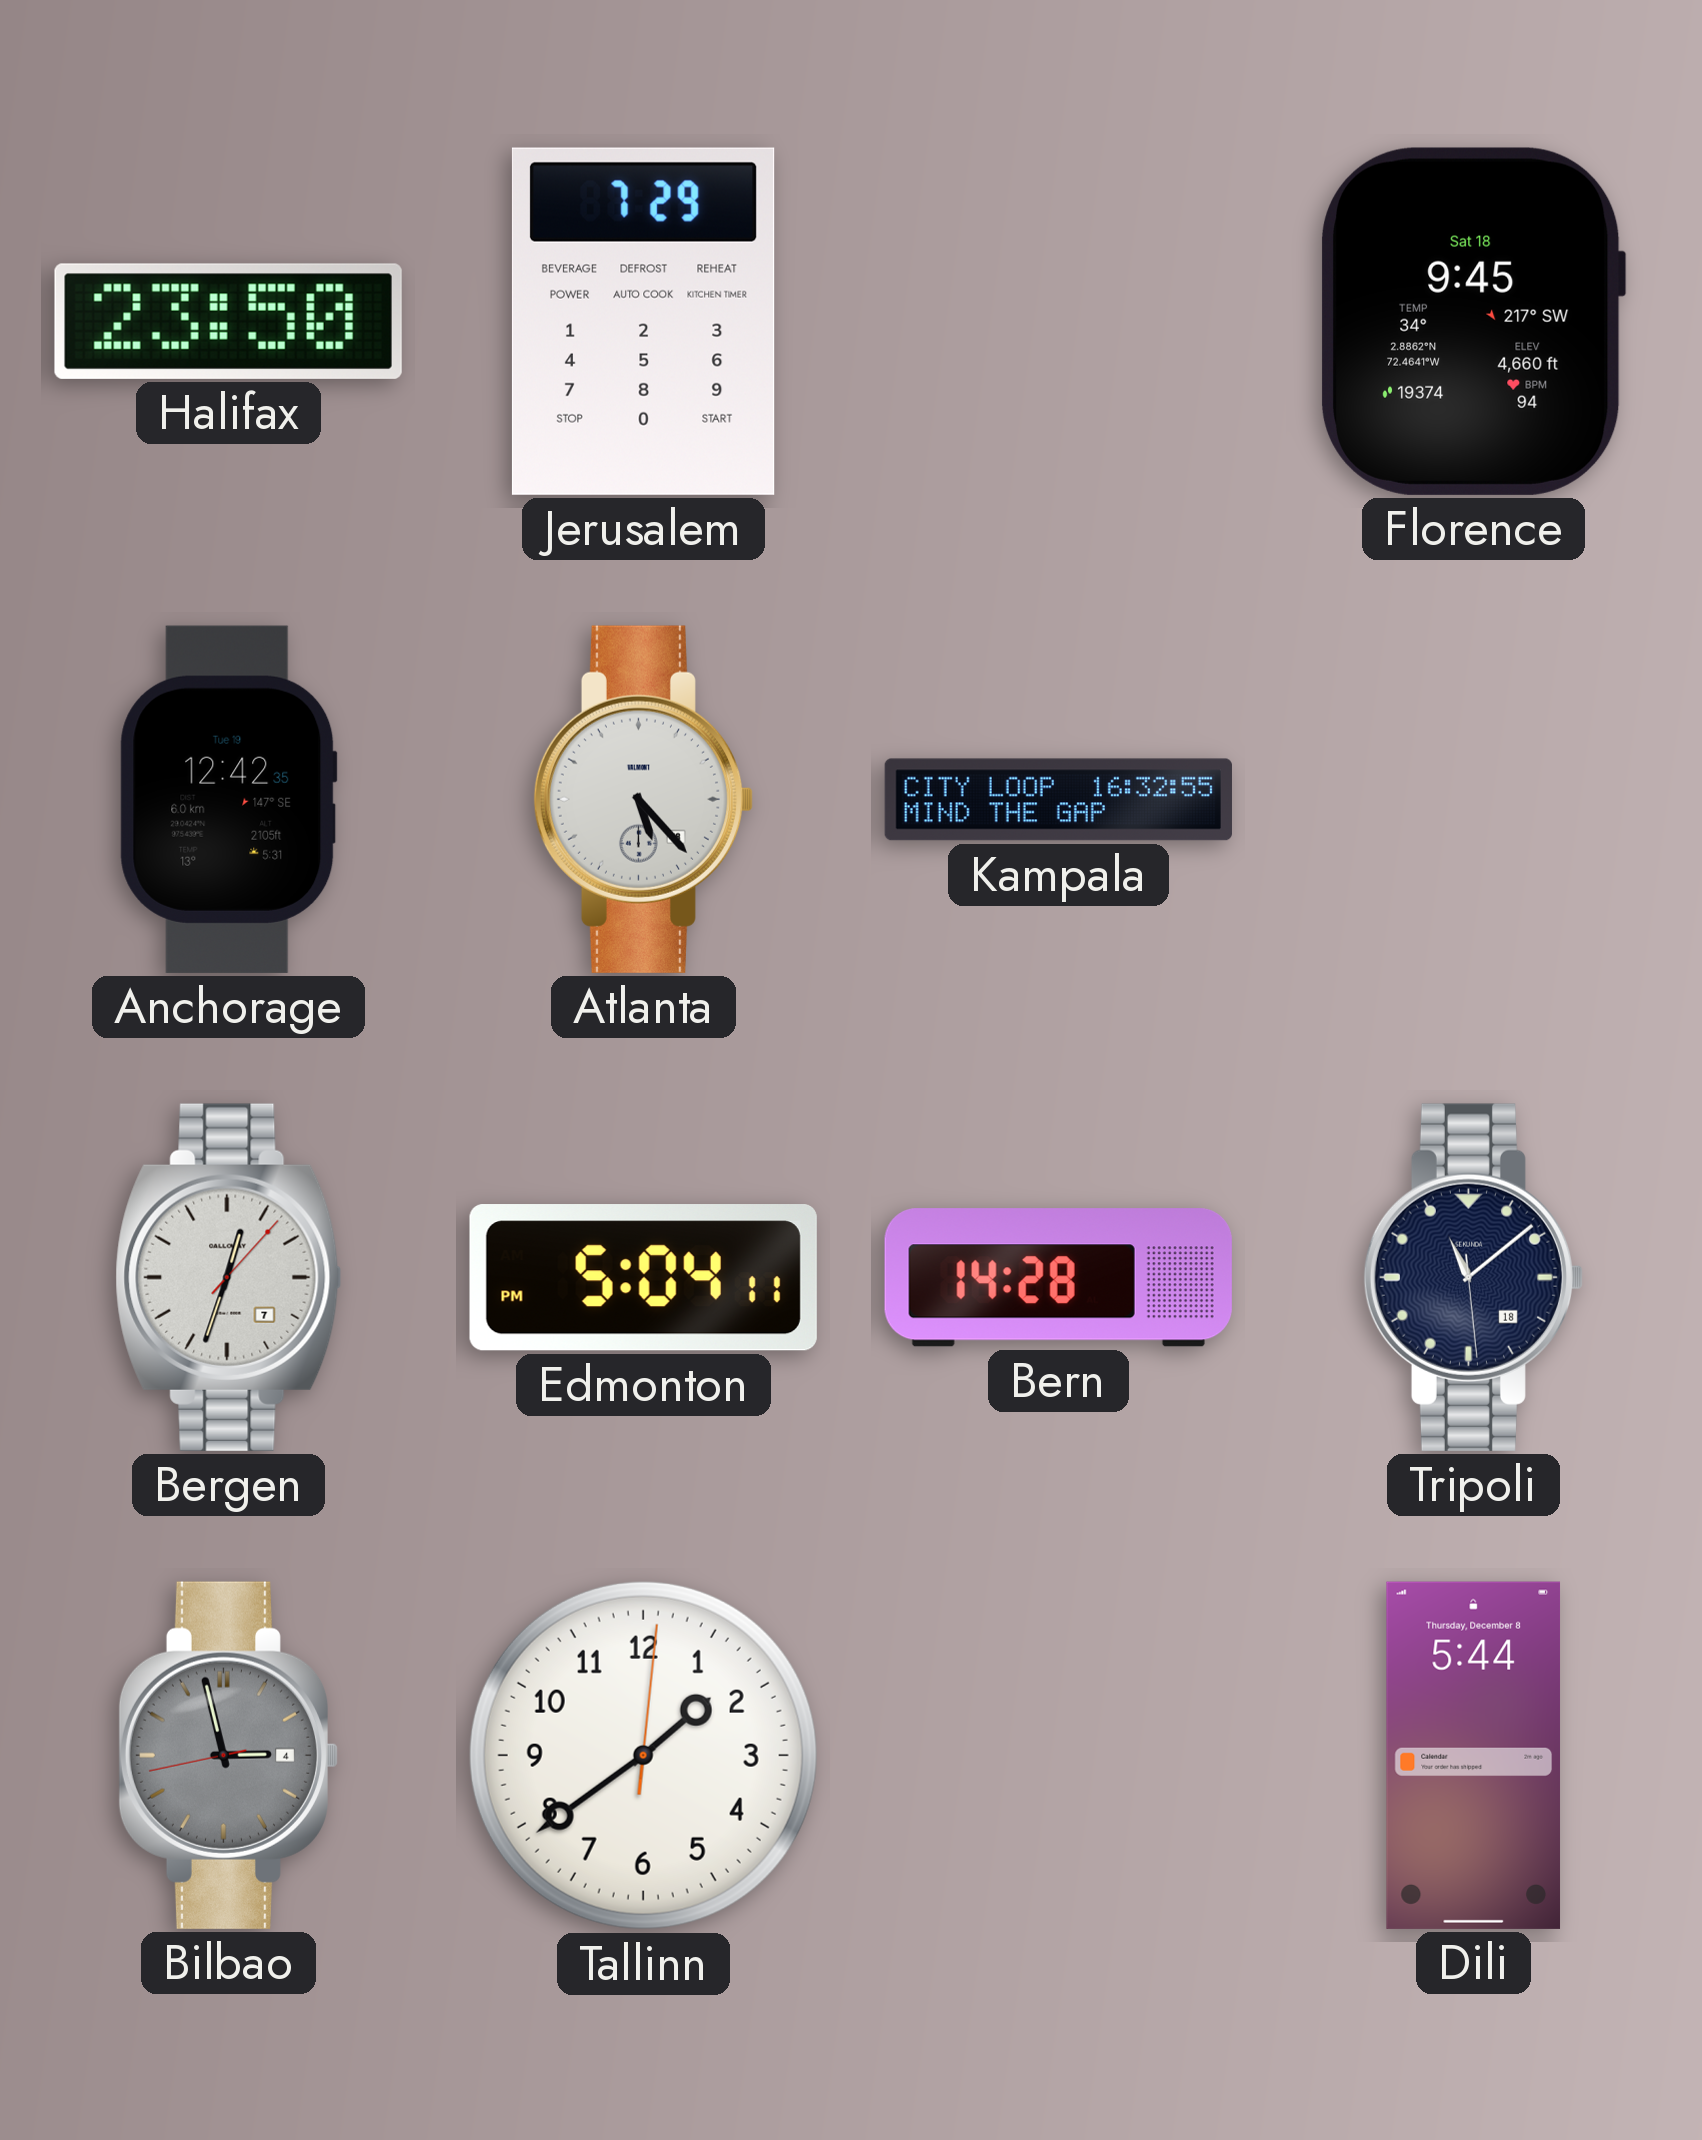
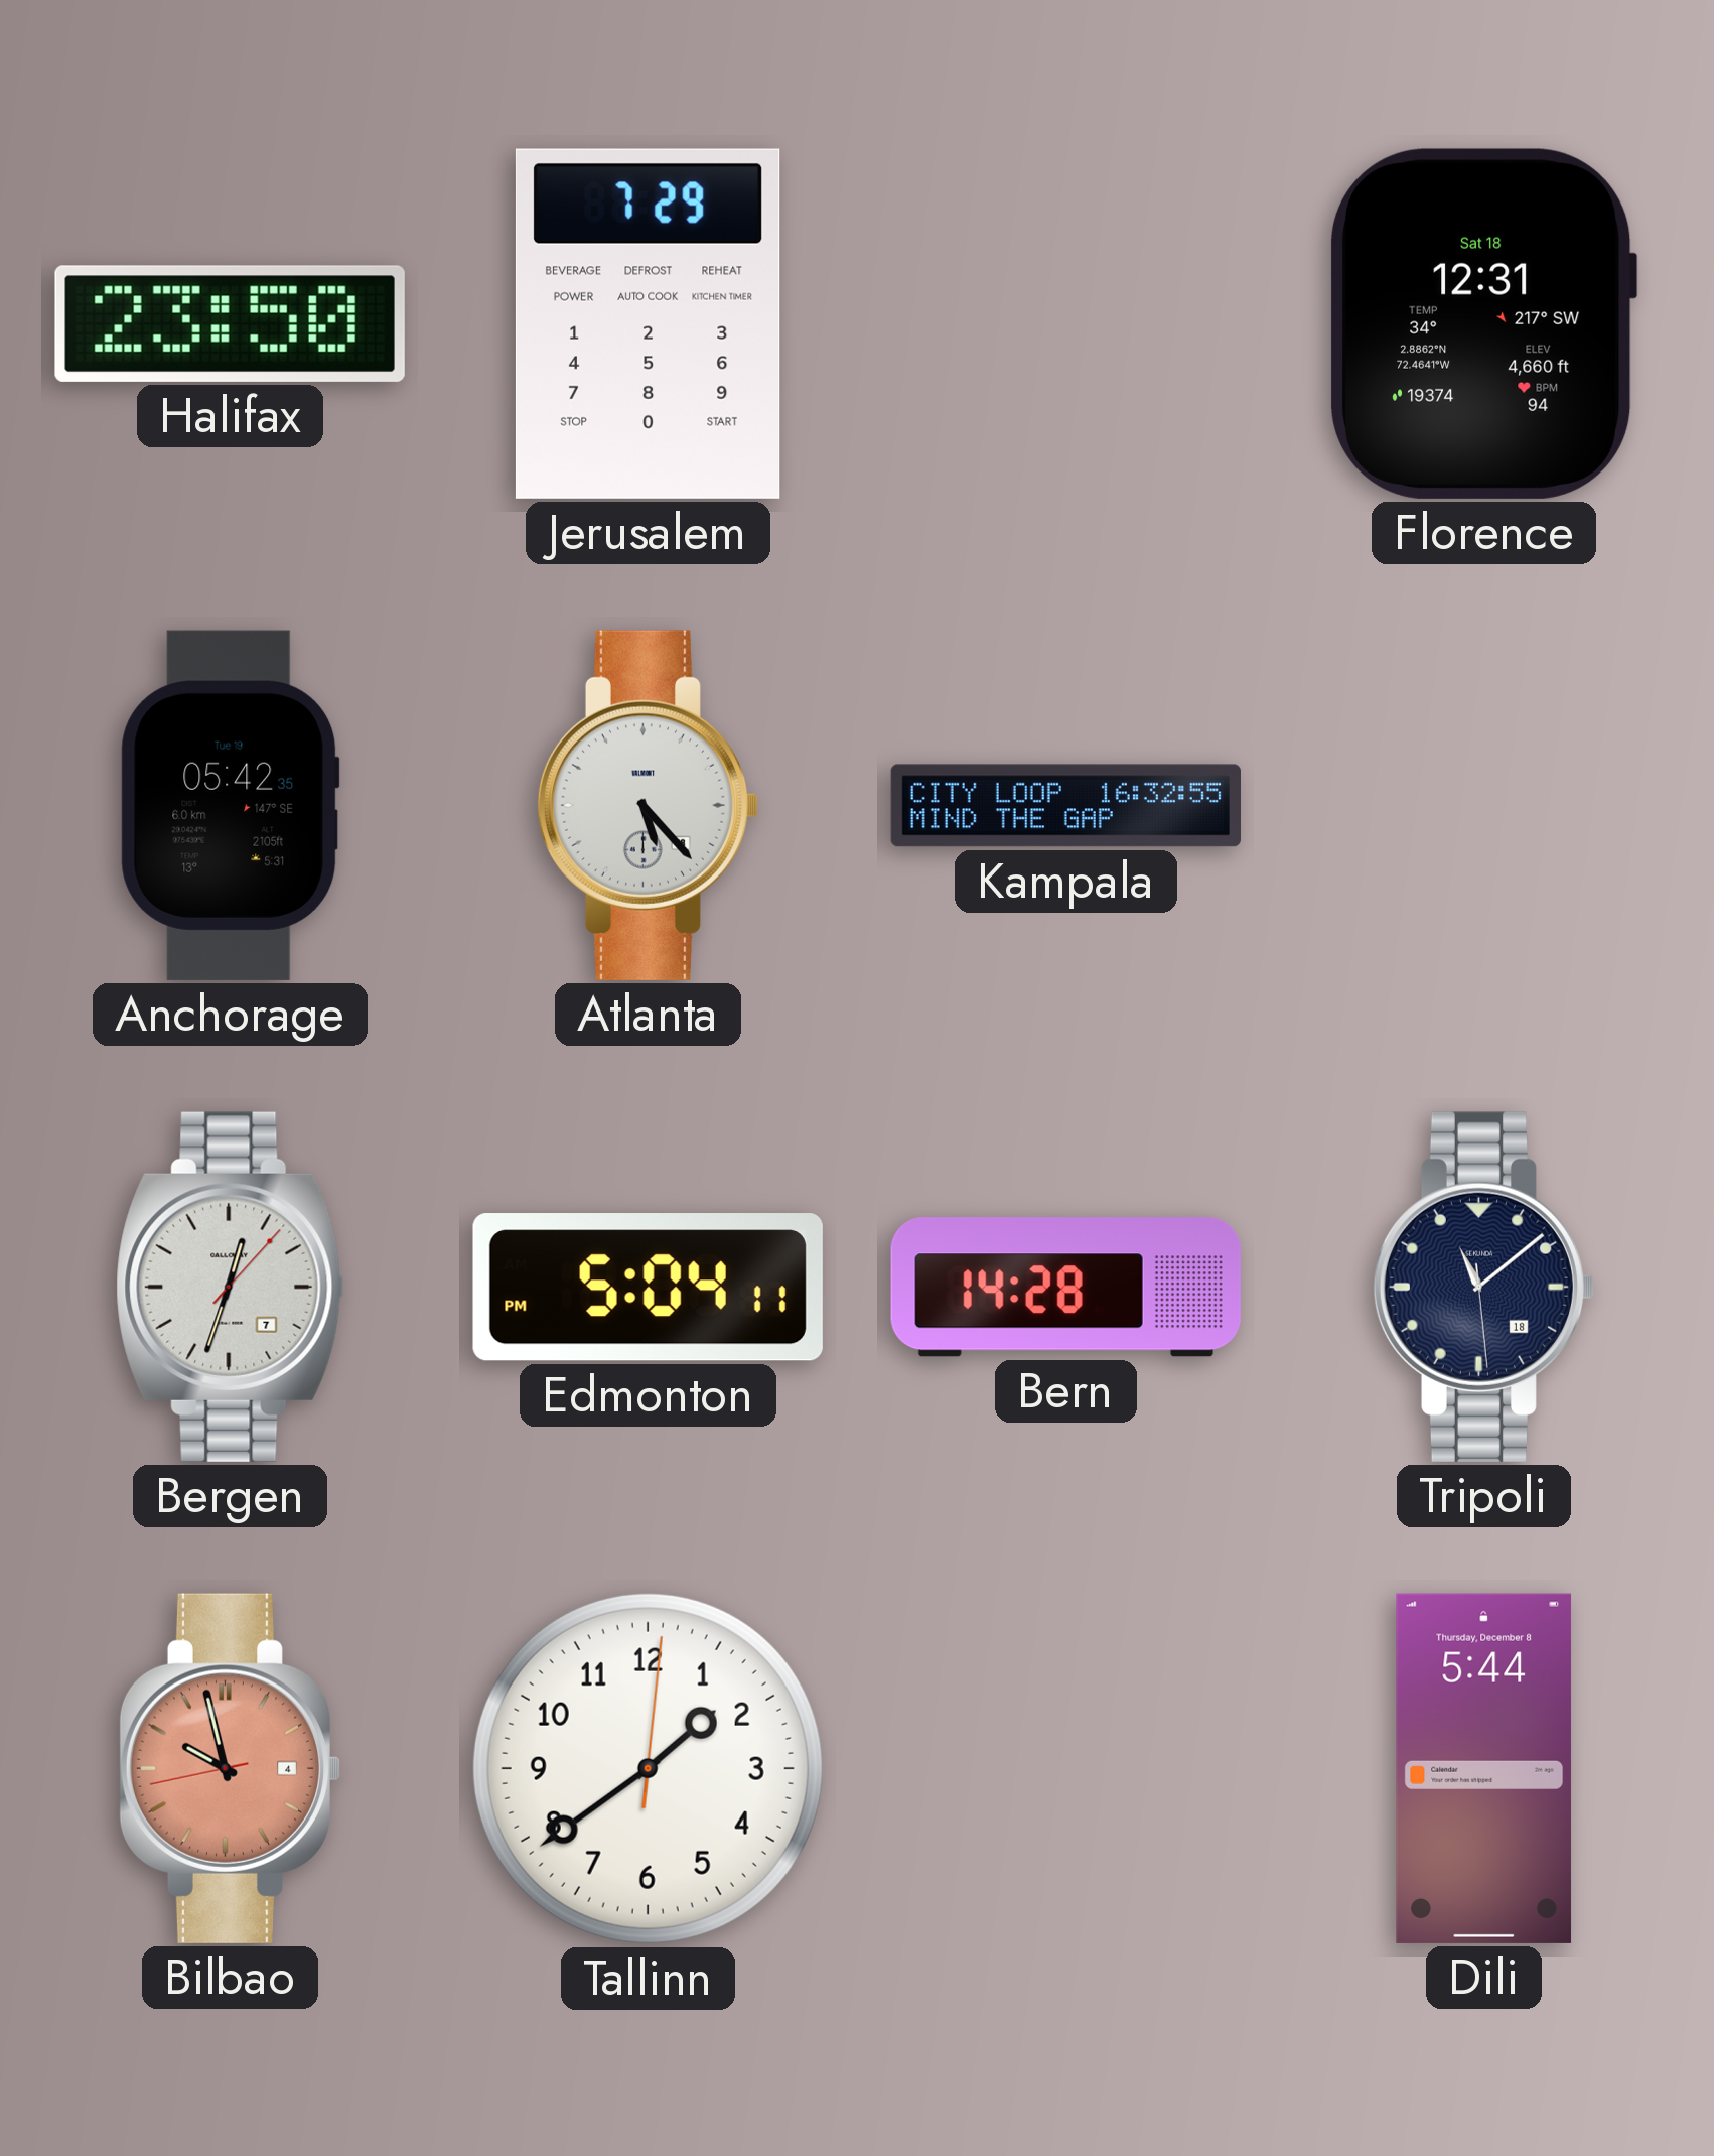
Florence: 9:45 -> 12:31 (1484, 323)
Anchorage: 12:42 -> 05:42 (230, 805)
Bilbao: 2:57 -> 9:57 (230, 1768)
Bilbao dial: grey -> salmon (230, 1768)
